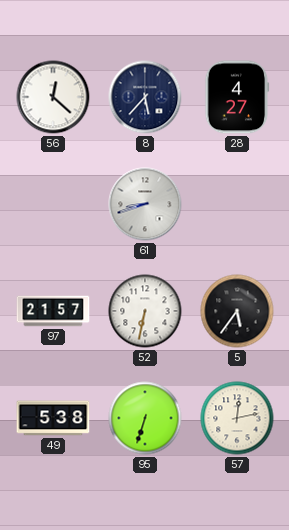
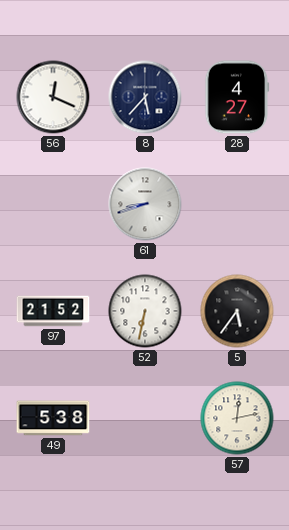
56: 12:22 -> 12:19 (53, 97)
97: 21:57 -> 21:52 (53, 311)
95: 6:33 -> none (145, 418)
